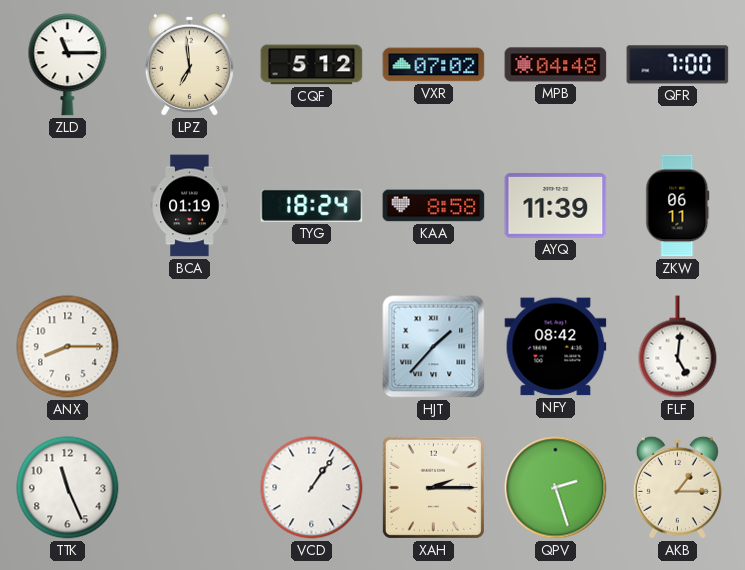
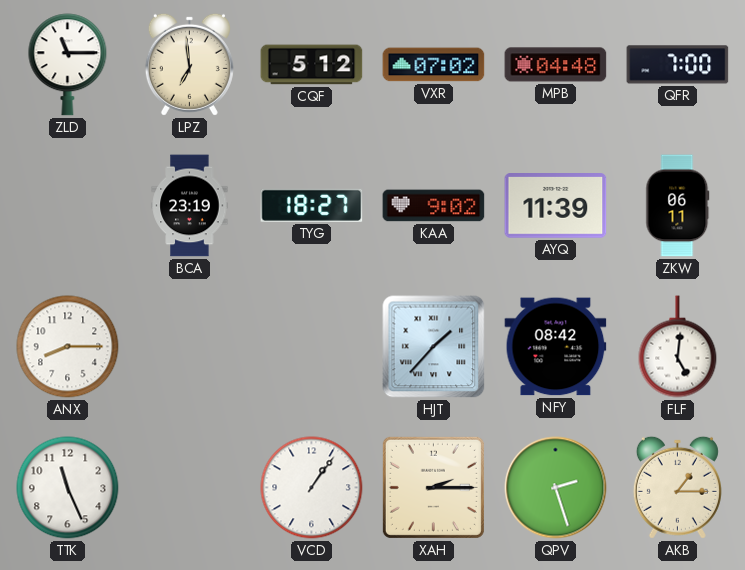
BCA: 01:19 -> 23:19 (190, 206)
TYG: 18:24 -> 18:27 (312, 205)
KAA: 8:58 -> 9:02 (434, 206)
